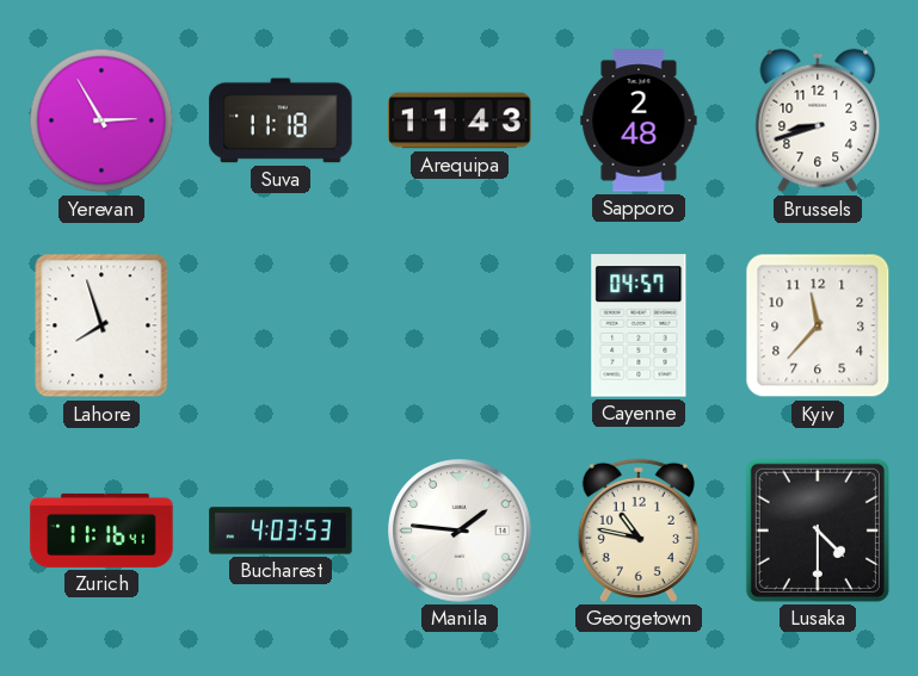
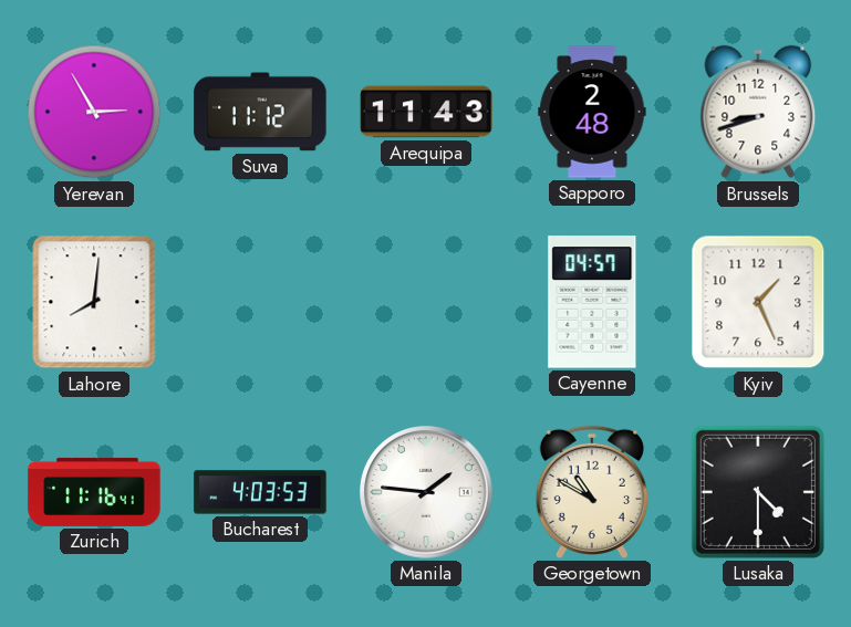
Suva: 11:18 -> 11:12 (260, 112)
Lahore: 7:57 -> 8:01 (94, 302)
Kyiv: 11:37 -> 1:26 (758, 302)
Georgetown: 10:47 -> 10:50 (592, 492)
